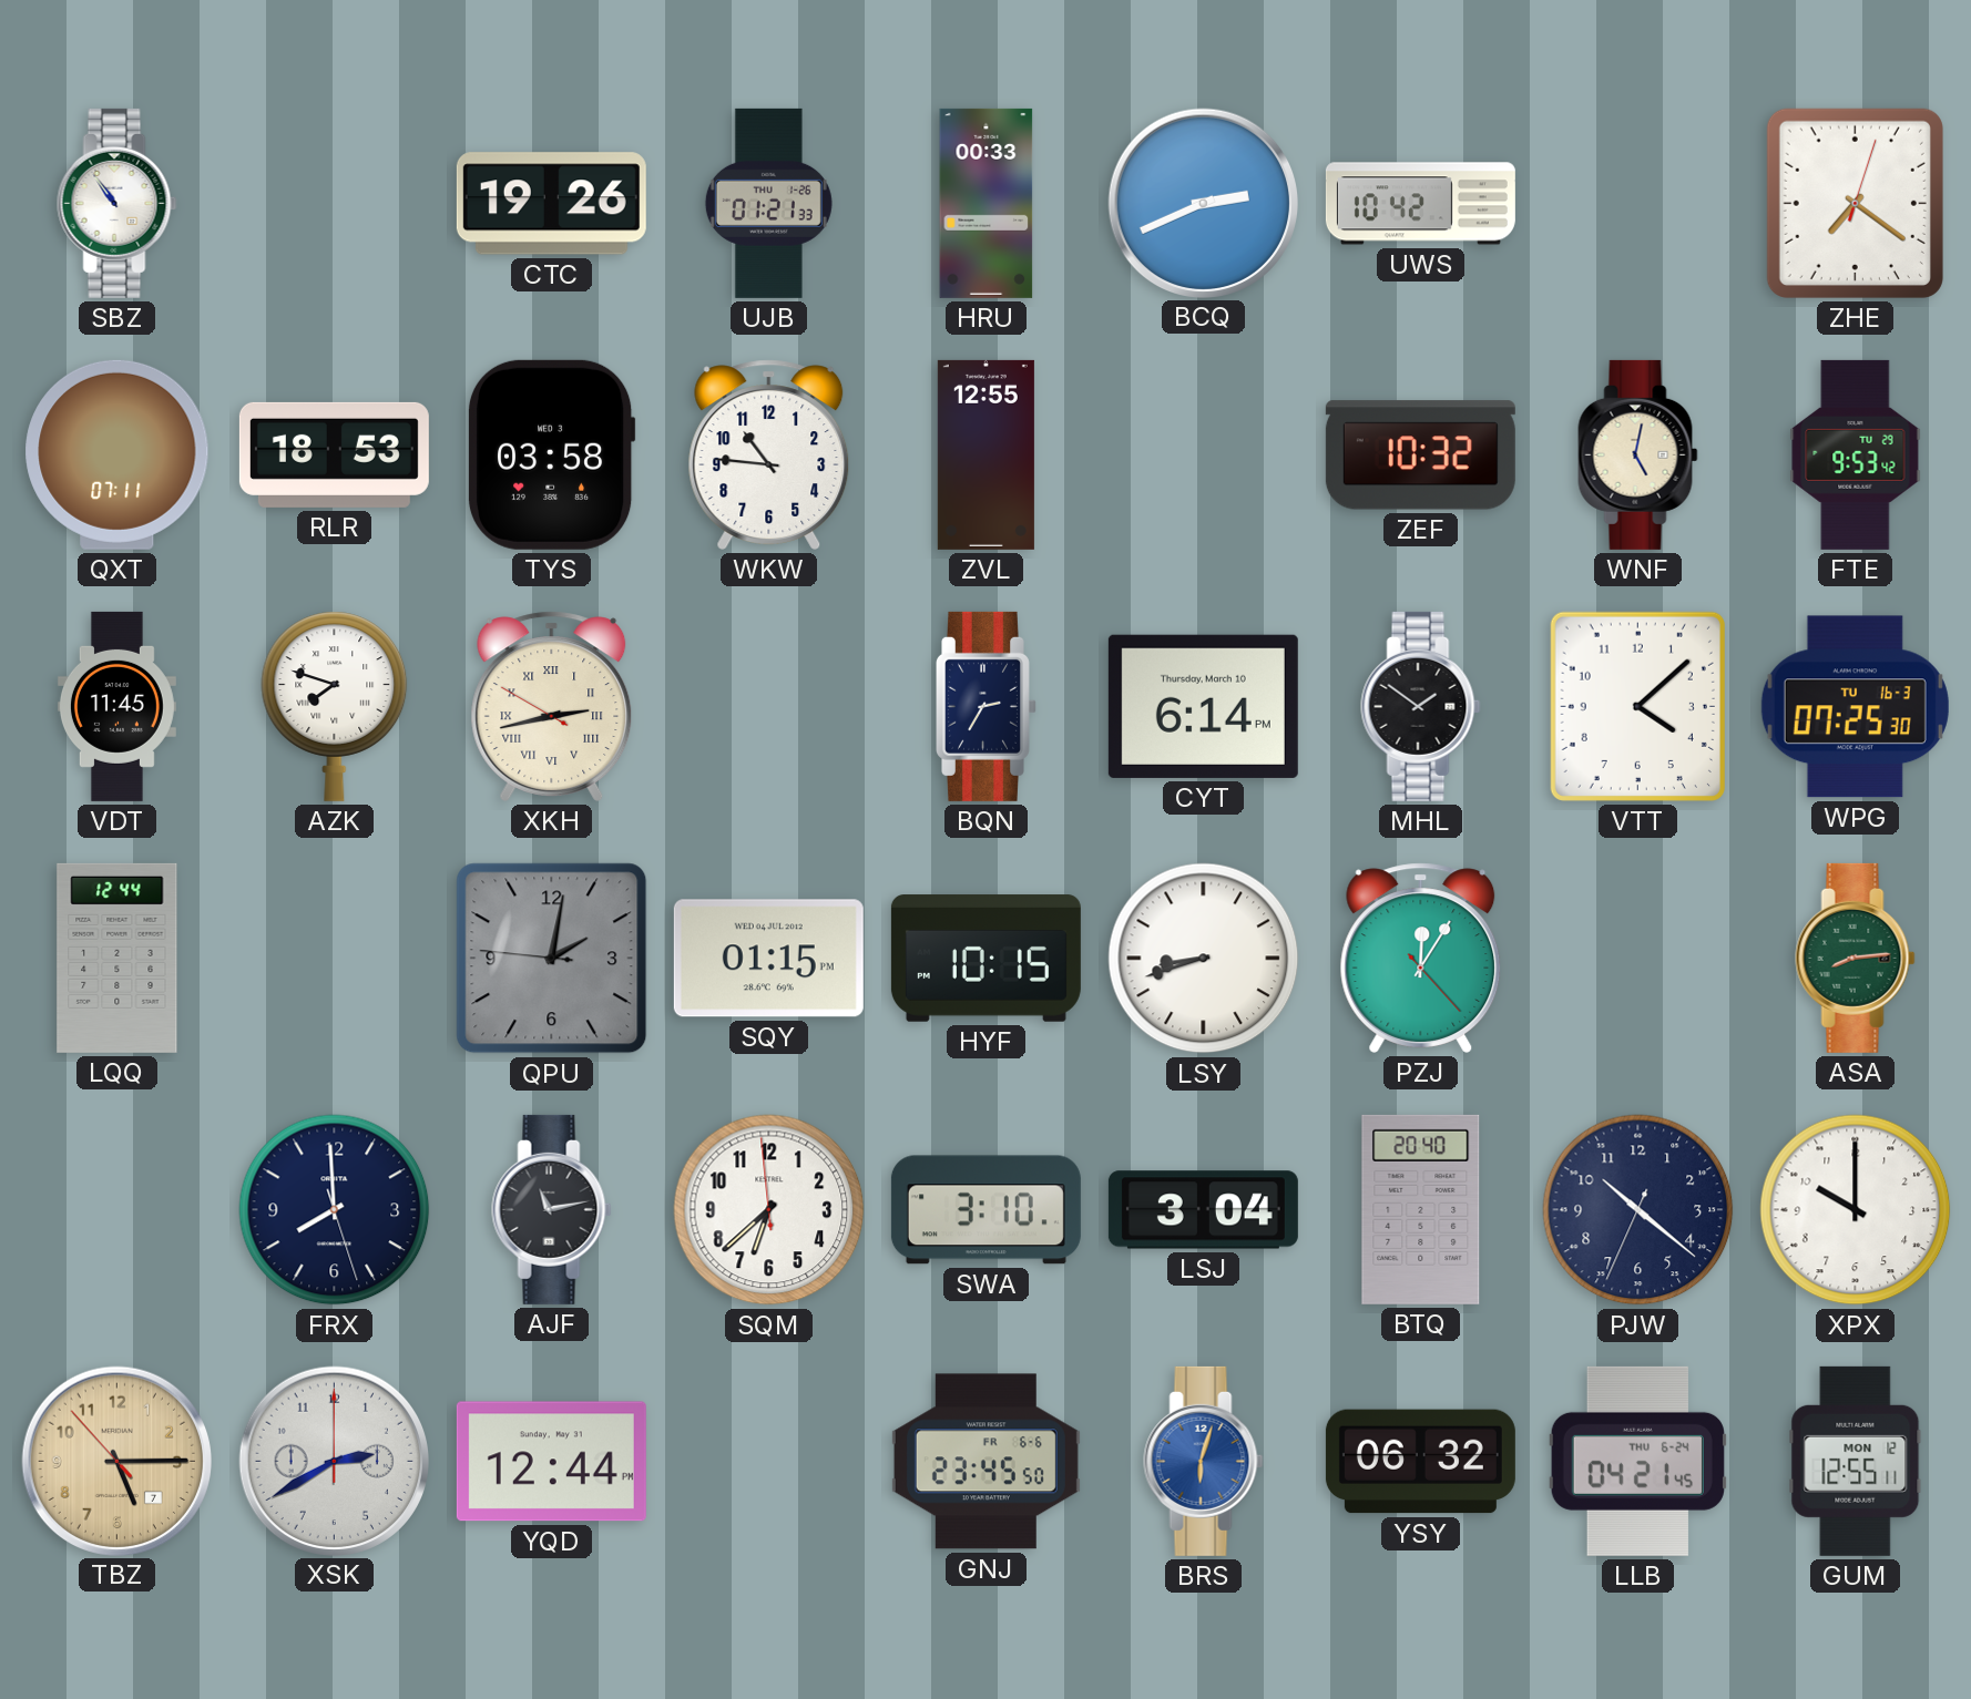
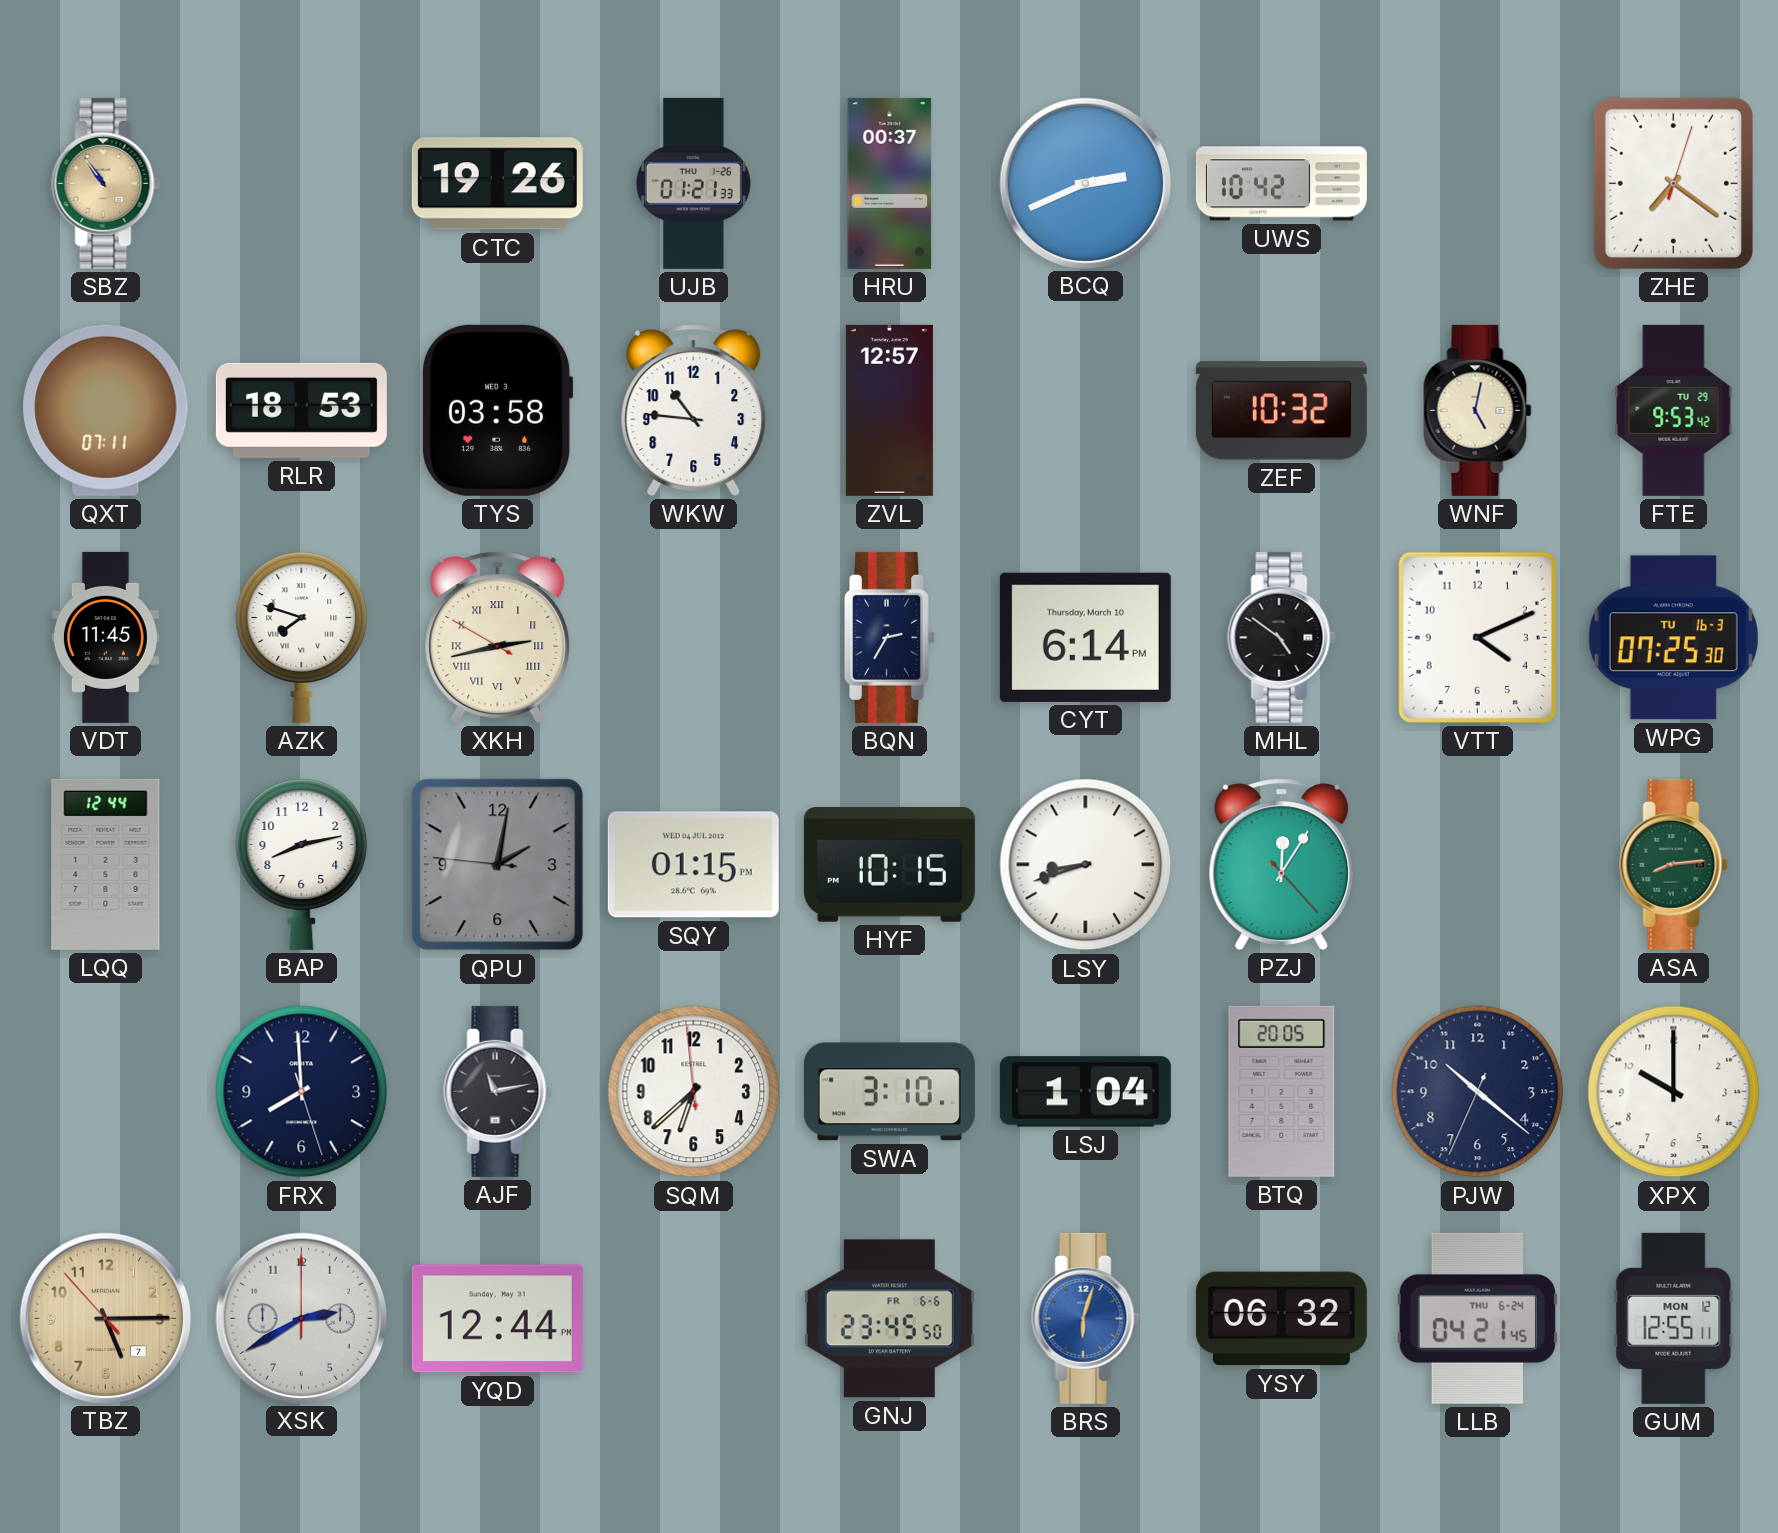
SBZ dial: white -> champagne (106, 183)
HRU: 00:33 -> 00:37 (890, 183)
ZVL: 12:55 -> 12:57 (889, 410)
MHL: 1:51 -> 4:51 (1282, 637)
VTT: 4:08 -> 4:11 (1477, 637)
BAP: none -> 8:13 (302, 864)
LSJ: 3:04 -> 1:04 (1085, 1092)
BTQ: 20:40 -> 20:05 (1282, 1091)
